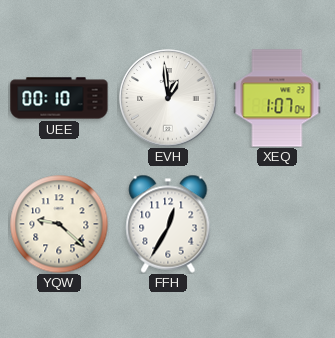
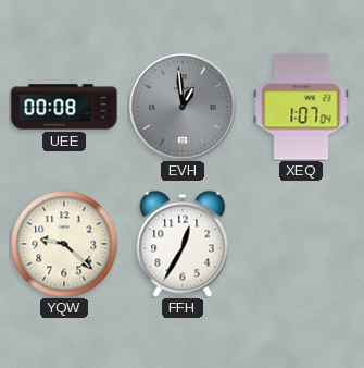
UEE: 00:10 -> 00:08 (64, 107)
EVH dial: white -> grey (183, 107)
